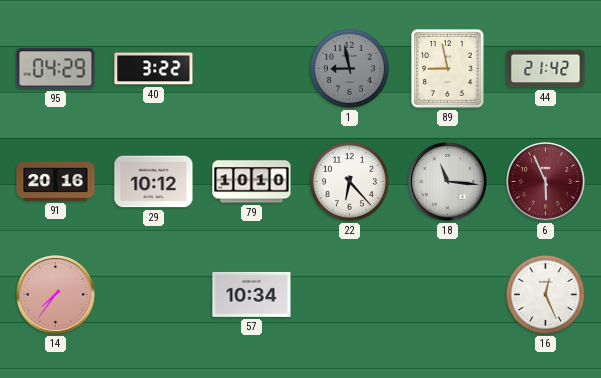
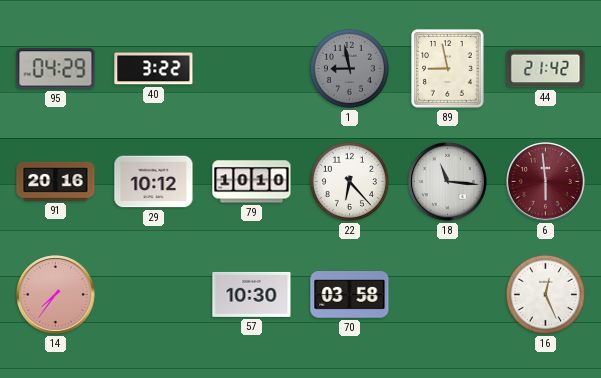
6: 5:56 -> 5:59 (546, 182)
57: 10:34 -> 10:30 (252, 294)
70: none -> 03:58 (350, 295)
